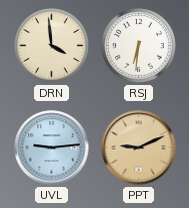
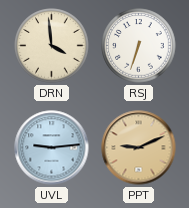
RSJ: 6:31 -> 6:33 (139, 46)
